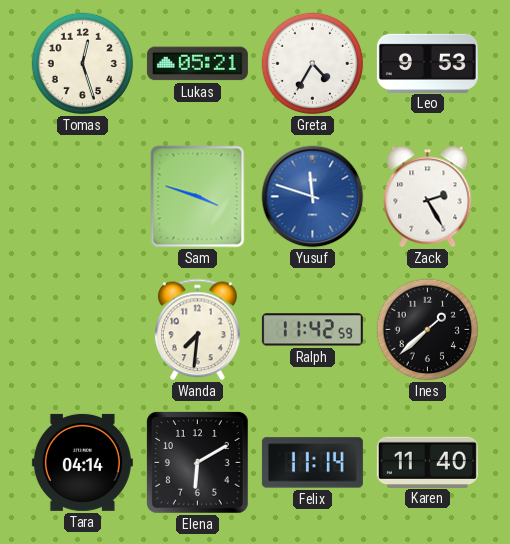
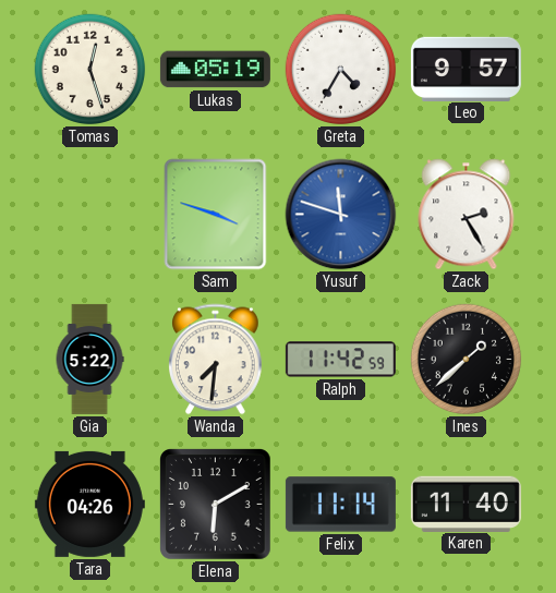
Lukas: 05:21 -> 05:19 (215, 70)
Leo: 9:53 -> 9:57 (466, 69)
Gia: none -> 5:22 (89, 359)
Tara: 04:14 -> 04:26 (89, 504)
